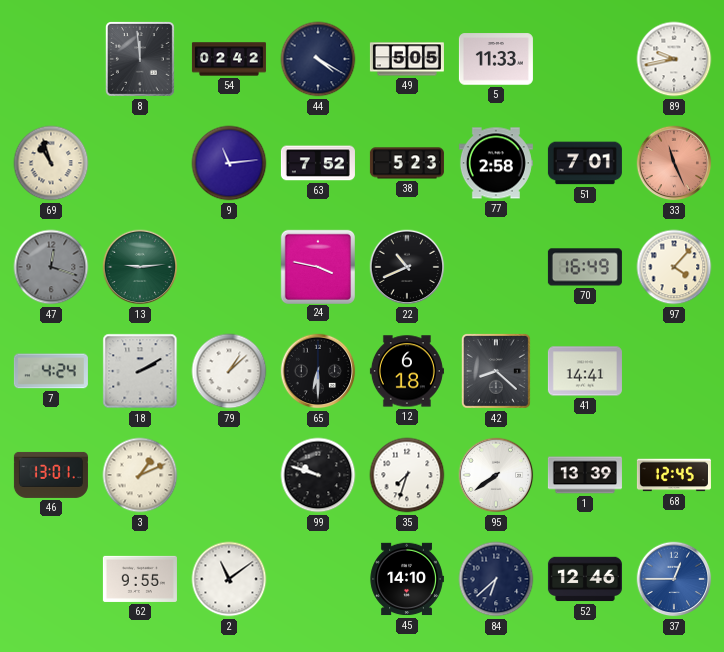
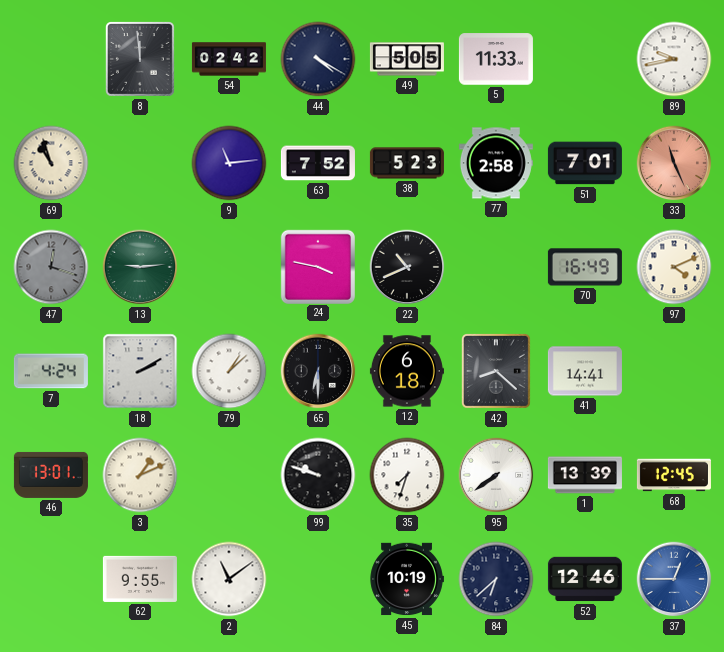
97: 4:07 -> 4:11 (674, 267)
45: 14:10 -> 10:19 (407, 579)
